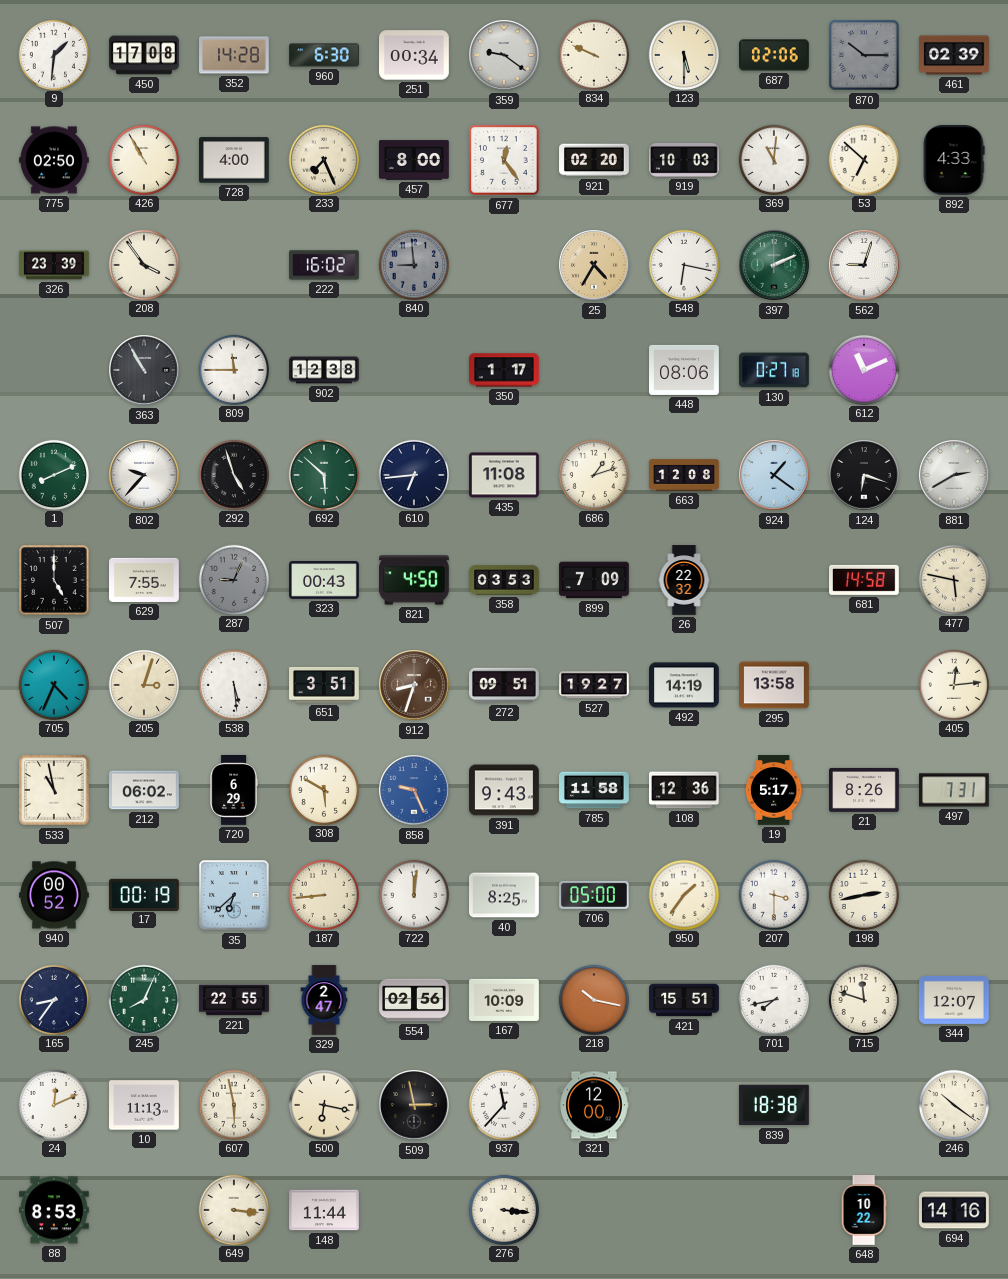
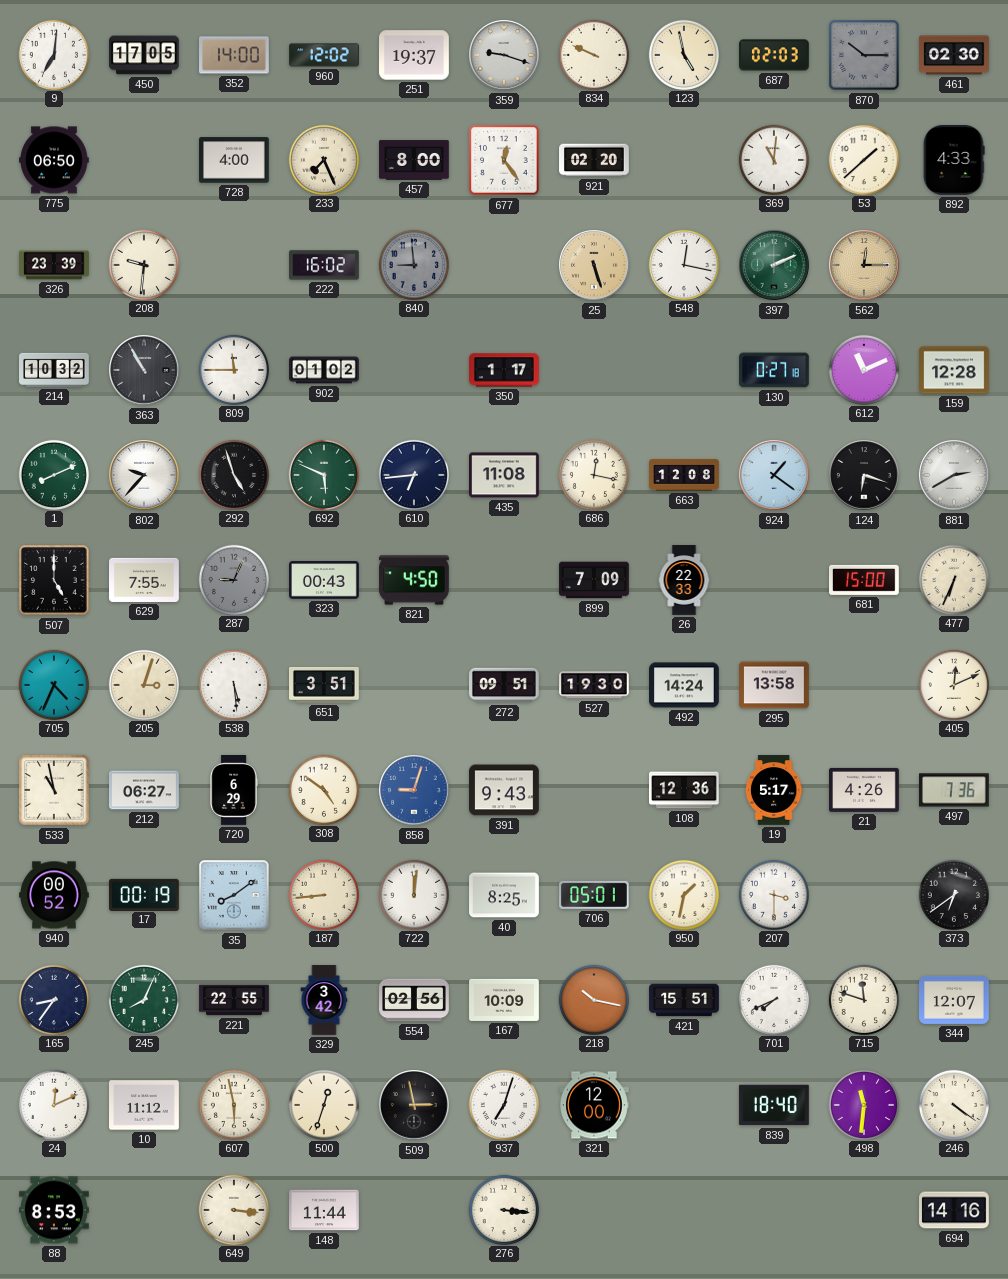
9: 1:31 -> 7:01 (53, 54)
450: 17:08 -> 17:05 (144, 55)
352: 14:28 -> 14:00 (235, 55)
960: 6:30 -> 12:02 (324, 55)
251: 00:34 -> 19:37 (415, 55)
359: 9:21 -> 9:18 (504, 55)
123: 5:30 -> 4:58 (683, 54)
687: 02:06 -> 02:03 (775, 55)
461: 02:39 -> 02:30 (954, 55)
775: 02:50 -> 06:50 (55, 160)
426: 10:55 -> none (143, 159)
919: 10:03 -> none (685, 161)
53: 6:52 -> 1:38 (863, 159)
208: 3:54 -> 9:31 (143, 264)
25: 4:35 -> 5:27 (594, 265)
548: 6:17 -> 12:17 (683, 264)
562: 9:03 -> 12:15 (864, 265)
562 dial: white -> champagne (864, 265)
214: none -> 10:32 (54, 370)
902: 12:38 -> 01:02 (324, 370)
448: 08:06 -> none (685, 370)
159: none -> 12:28 (955, 370)
692: 5:52 -> 5:49 (323, 474)
686: 1:12 -> 12:17 (593, 474)
358: 03:53 -> none (504, 580)
26: 22:32 -> 22:33 (684, 580)
681: 14:58 -> 15:00 (865, 580)
477: 5:47 -> 6:34 (953, 579)
912: 8:33 -> none (414, 685)
527: 19:27 -> 19:30 (594, 685)
492: 14:19 -> 14:24 (685, 685)
405: 12:14 -> 12:11 (953, 684)
212: 06:02 -> 06:27 (145, 790)
308: 5:50 -> 4:51 (323, 789)
858: 9:26 -> 9:03 (414, 790)
785: 11:58 -> none (594, 790)
21: 8:26 -> 4:26 (865, 790)
497: 7:31 -> 7:36 (955, 790)
35: 6:38 -> 8:09 (234, 895)
706: 05:00 -> 05:01 (595, 895)
950: 1:36 -> 1:32 (683, 894)
198: 2:43 -> none (863, 894)
373: none -> 6:39 (953, 894)
329: 2:47 -> 3:42 (324, 1000)
701: 7:43 -> 7:41 (773, 999)
10: 11:13 -> 11:12 (145, 1105)
500: 6:17 -> 12:33 (323, 1104)
937: 11:37 -> 7:03 (503, 1104)
839: 18:38 -> 18:40 (774, 1105)
498: none -> 11:31 (863, 1104)
246: 10:21 -> 4:21 (953, 1104)
648: 10:22 -> none (864, 1210)
